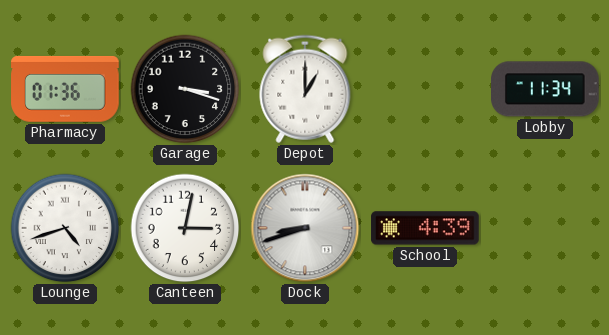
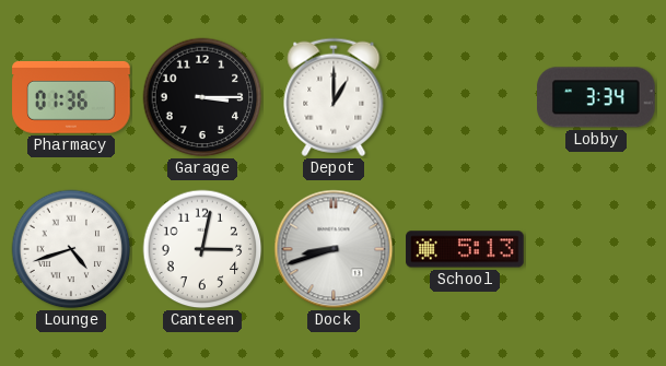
Garage: 3:18 -> 3:15 (202, 97)
Lobby: 11:34 -> 3:34 (597, 97)
School: 4:39 -> 5:13 (465, 249)
